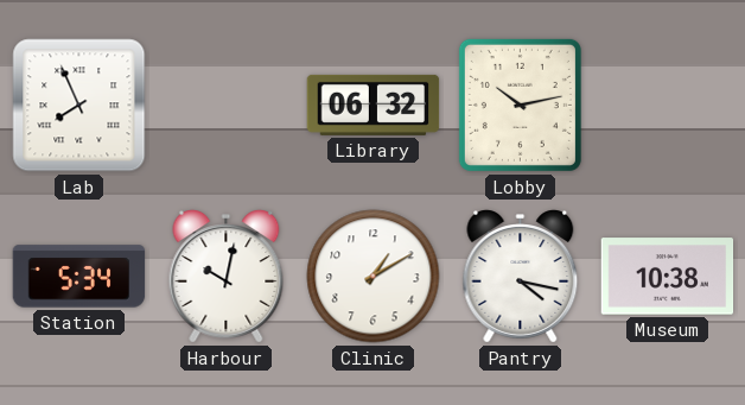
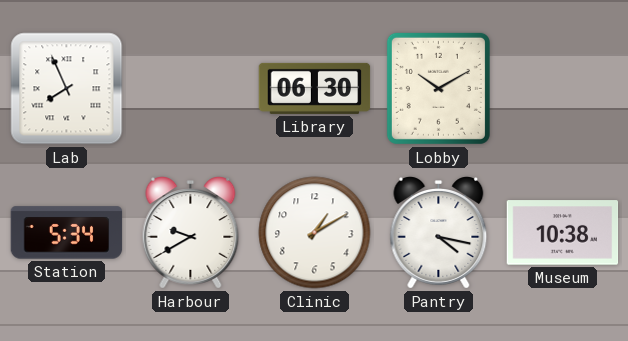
Library: 06:32 -> 06:30 (315, 88)
Lobby: 10:13 -> 10:10 (438, 88)
Harbour: 10:02 -> 9:40 (191, 233)
